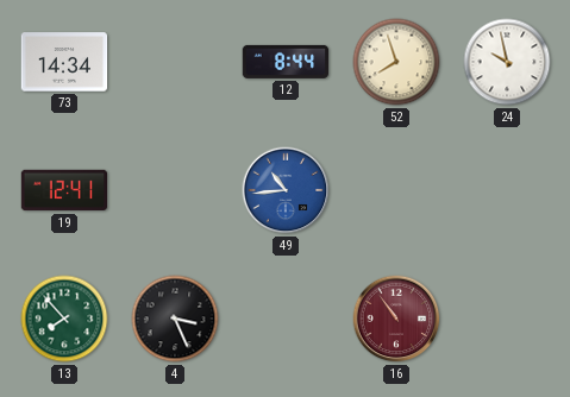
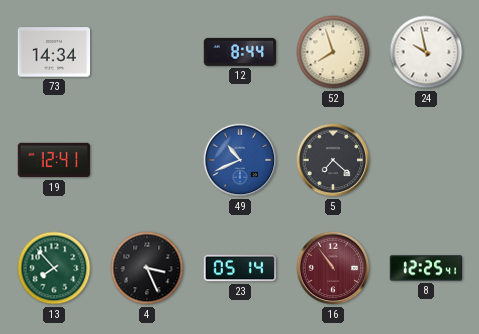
49: 10:44 -> 10:41 (240, 160)
5: none -> 7:22 (333, 160)
23: none -> 05:14 (240, 268)
8: none -> 12:25 (426, 268)
